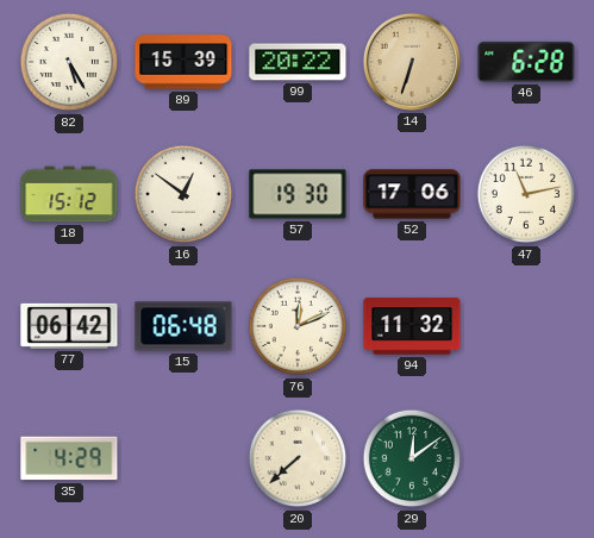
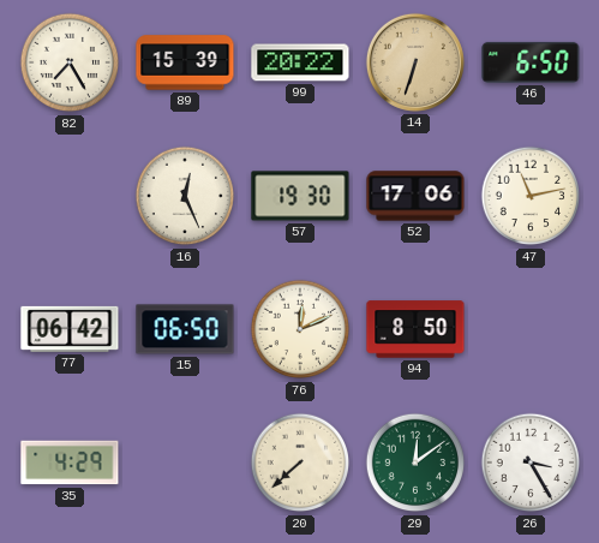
82: 5:25 -> 7:25 (70, 62)
46: 6:28 -> 6:50 (531, 62)
18: 15:12 -> none (69, 194)
16: 12:51 -> 12:26 (185, 196)
15: 06:48 -> 06:50 (185, 329)
94: 11:32 -> 8:50 (415, 329)
26: none -> 3:25 (531, 463)
